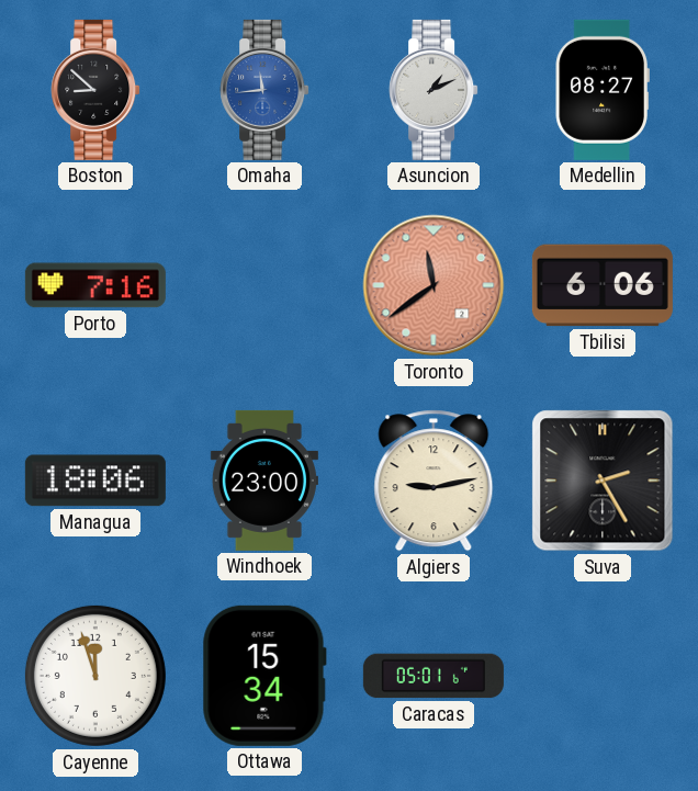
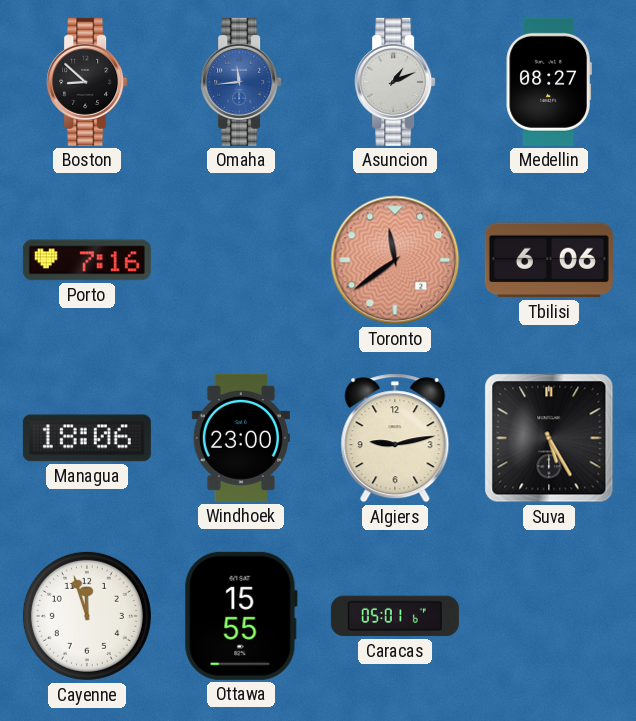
Suva: 2:25 -> 5:25 (549, 438)
Ottawa: 15:34 -> 15:55 (241, 616)
